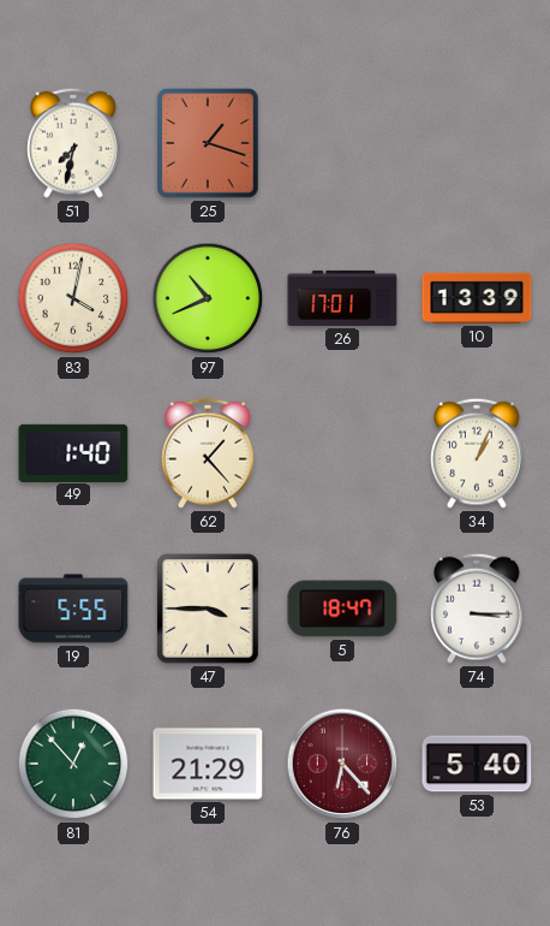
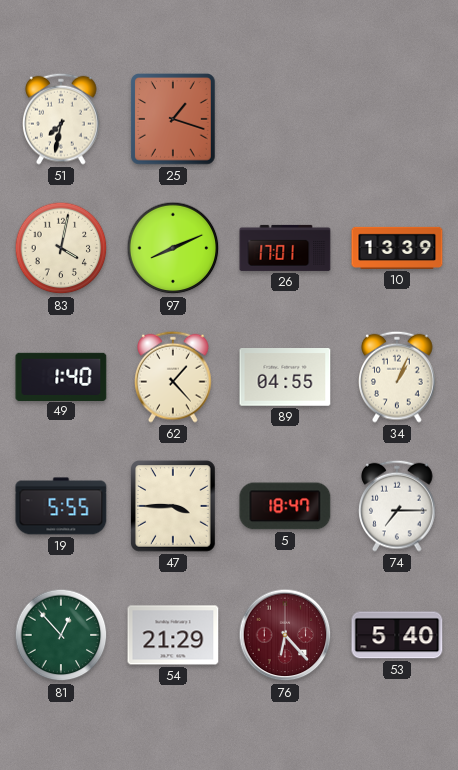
97: 10:41 -> 8:11 (173, 248)
89: none -> 04:55 (285, 377)
74: 3:15 -> 7:15 (397, 506)
